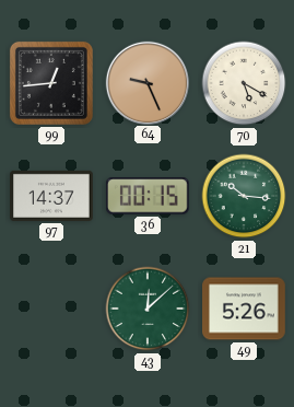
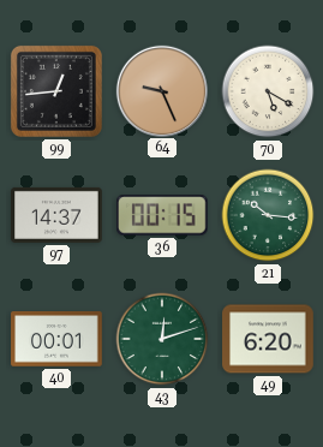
40: none -> 00:01 (56, 339)
43: 12:08 -> 12:12 (162, 339)
49: 5:26 -> 6:20 (268, 339)
